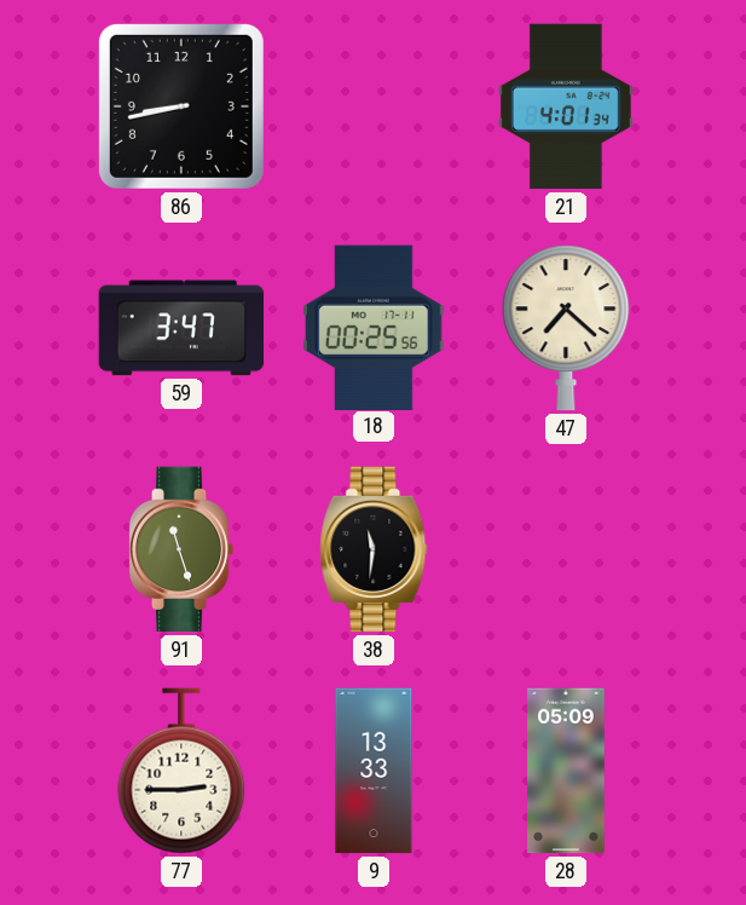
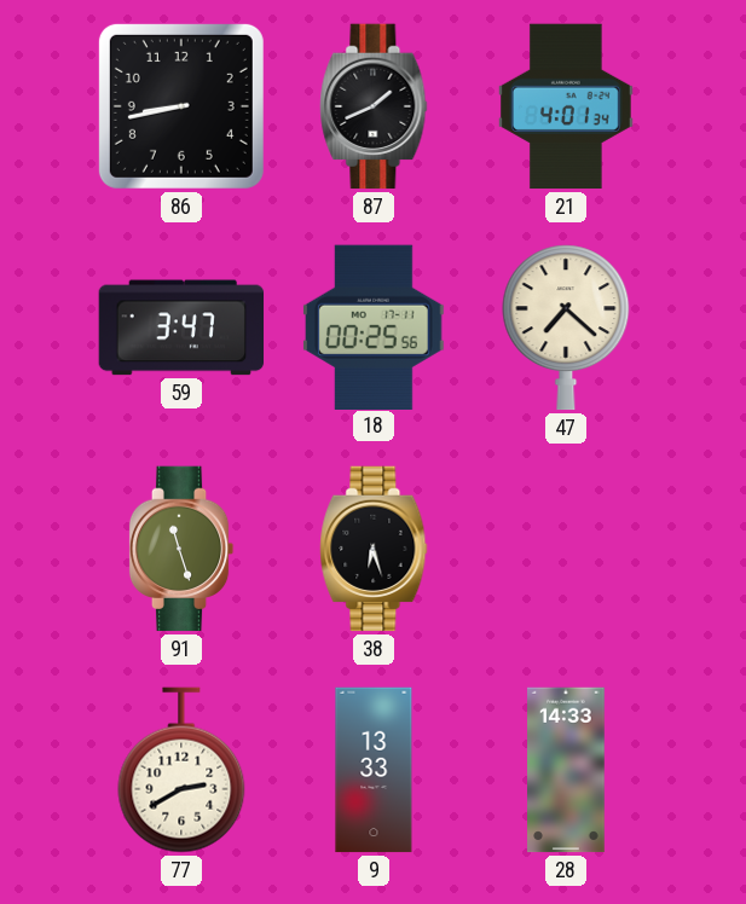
87: none -> 1:41 (374, 106)
38: 11:31 -> 6:27 (374, 549)
77: 2:45 -> 2:40 (181, 770)
28: 05:09 -> 14:33 (566, 770)
